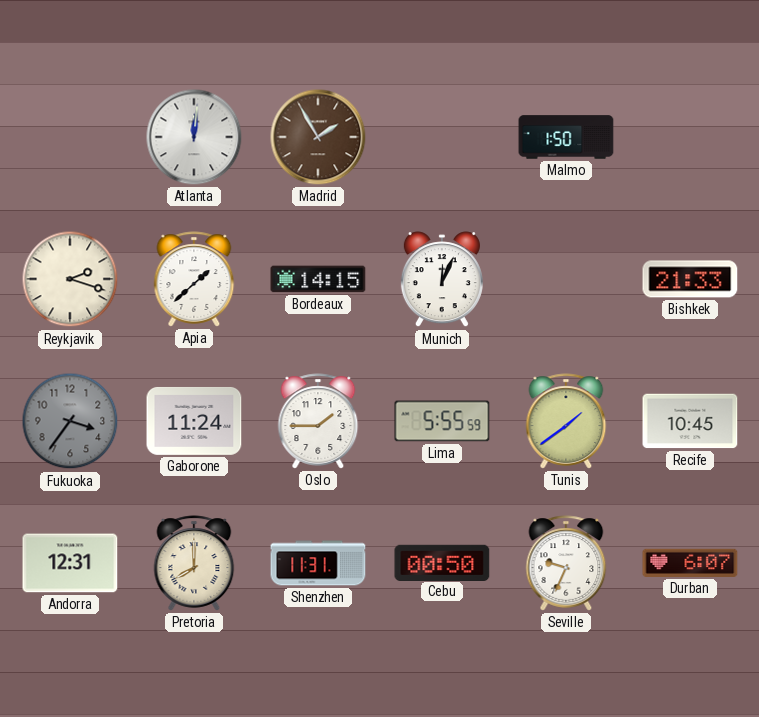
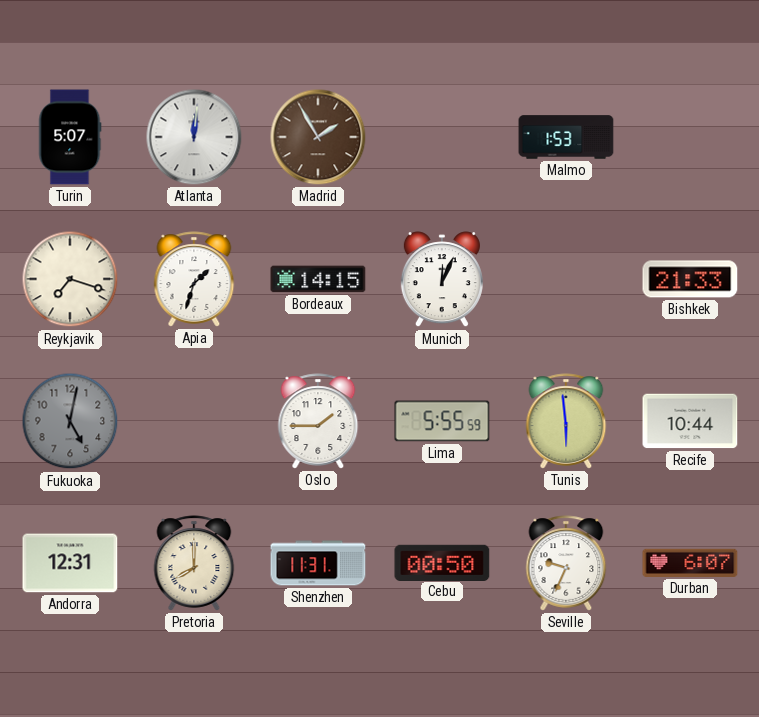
Turin: none -> 5:07 (70, 137)
Malmo: 1:50 -> 1:53 (566, 137)
Reykjavik: 2:18 -> 7:18 (70, 279)
Apia: 1:38 -> 1:33 (194, 279)
Fukuoka: 3:36 -> 5:02 (70, 421)
Gaborone: 11:24 -> none (194, 421)
Tunis: 1:39 -> 5:59 (566, 421)
Recife: 10:45 -> 10:44 (690, 421)
